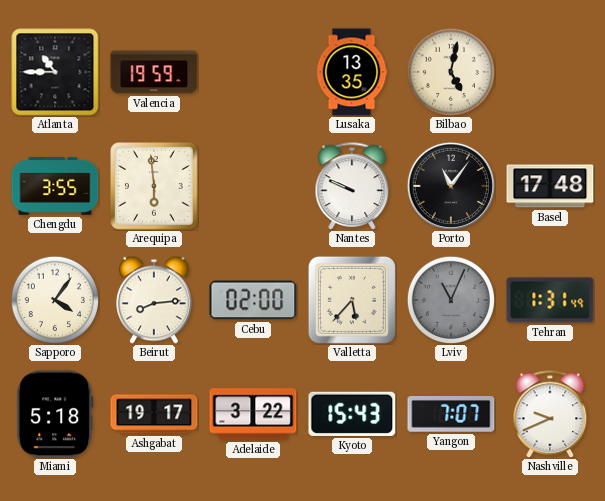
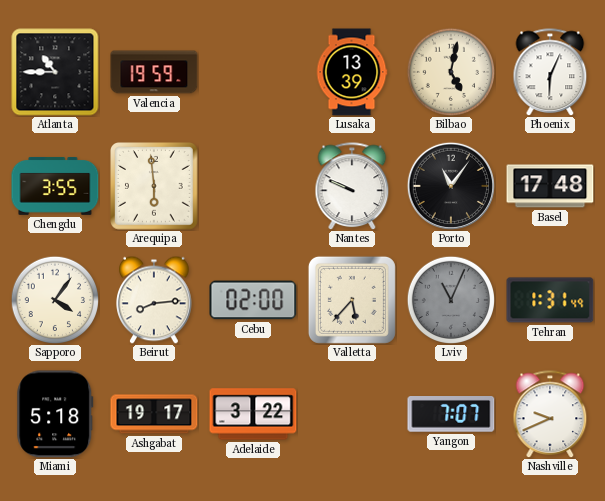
Lusaka: 13:35 -> 13:39 (352, 72)
Phoenix: none -> 6:04 (550, 72)
Kyoto: 15:43 -> none (352, 414)
